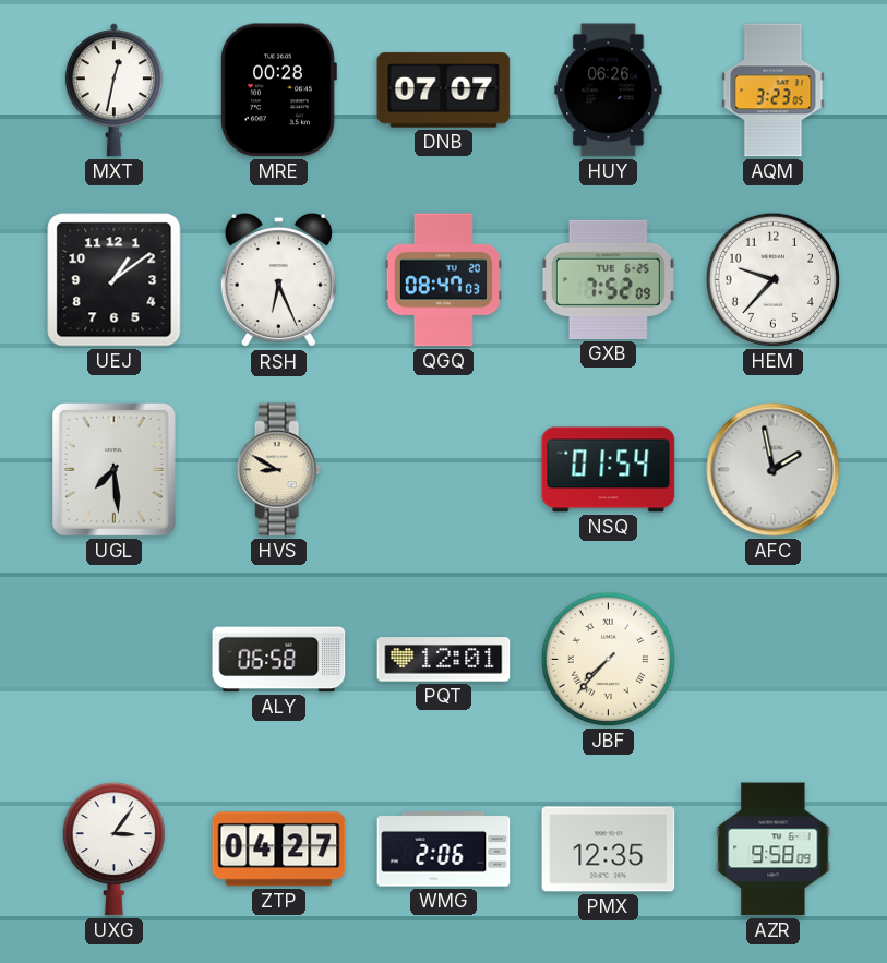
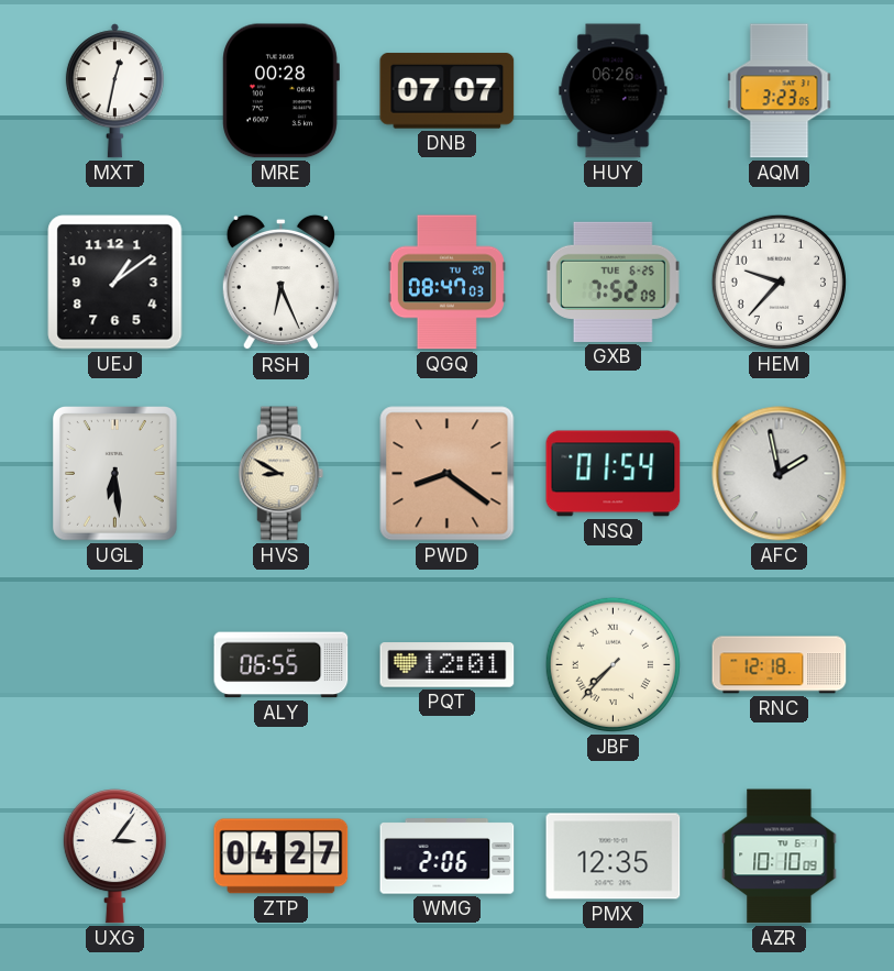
UGL: 7:29 -> 6:29 (115, 474)
PWD: none -> 8:21 (448, 474)
ALY: 06:58 -> 06:55 (282, 665)
RNC: none -> 12:18 (780, 665)
AZR: 9:58 -> 10:10 (780, 857)
